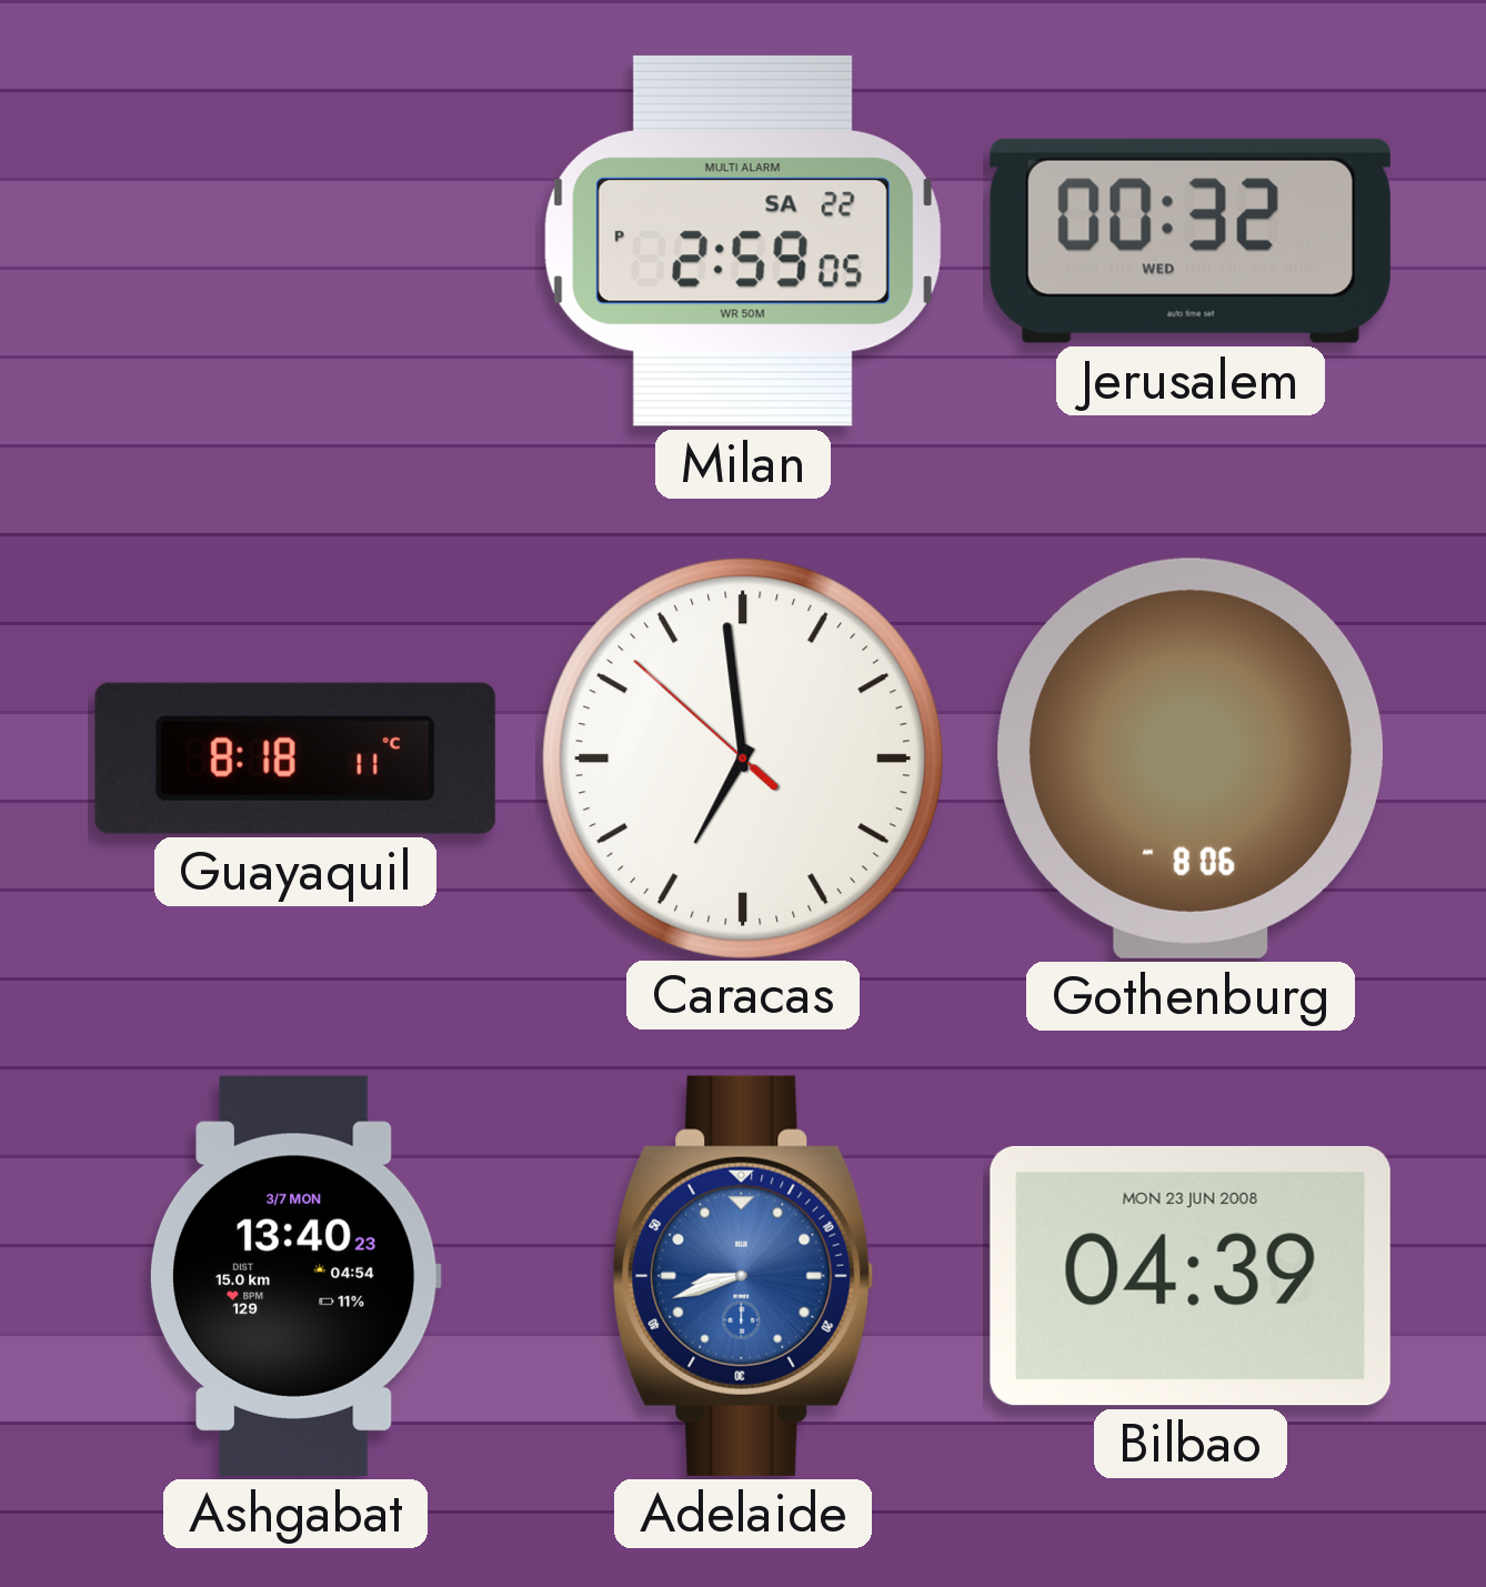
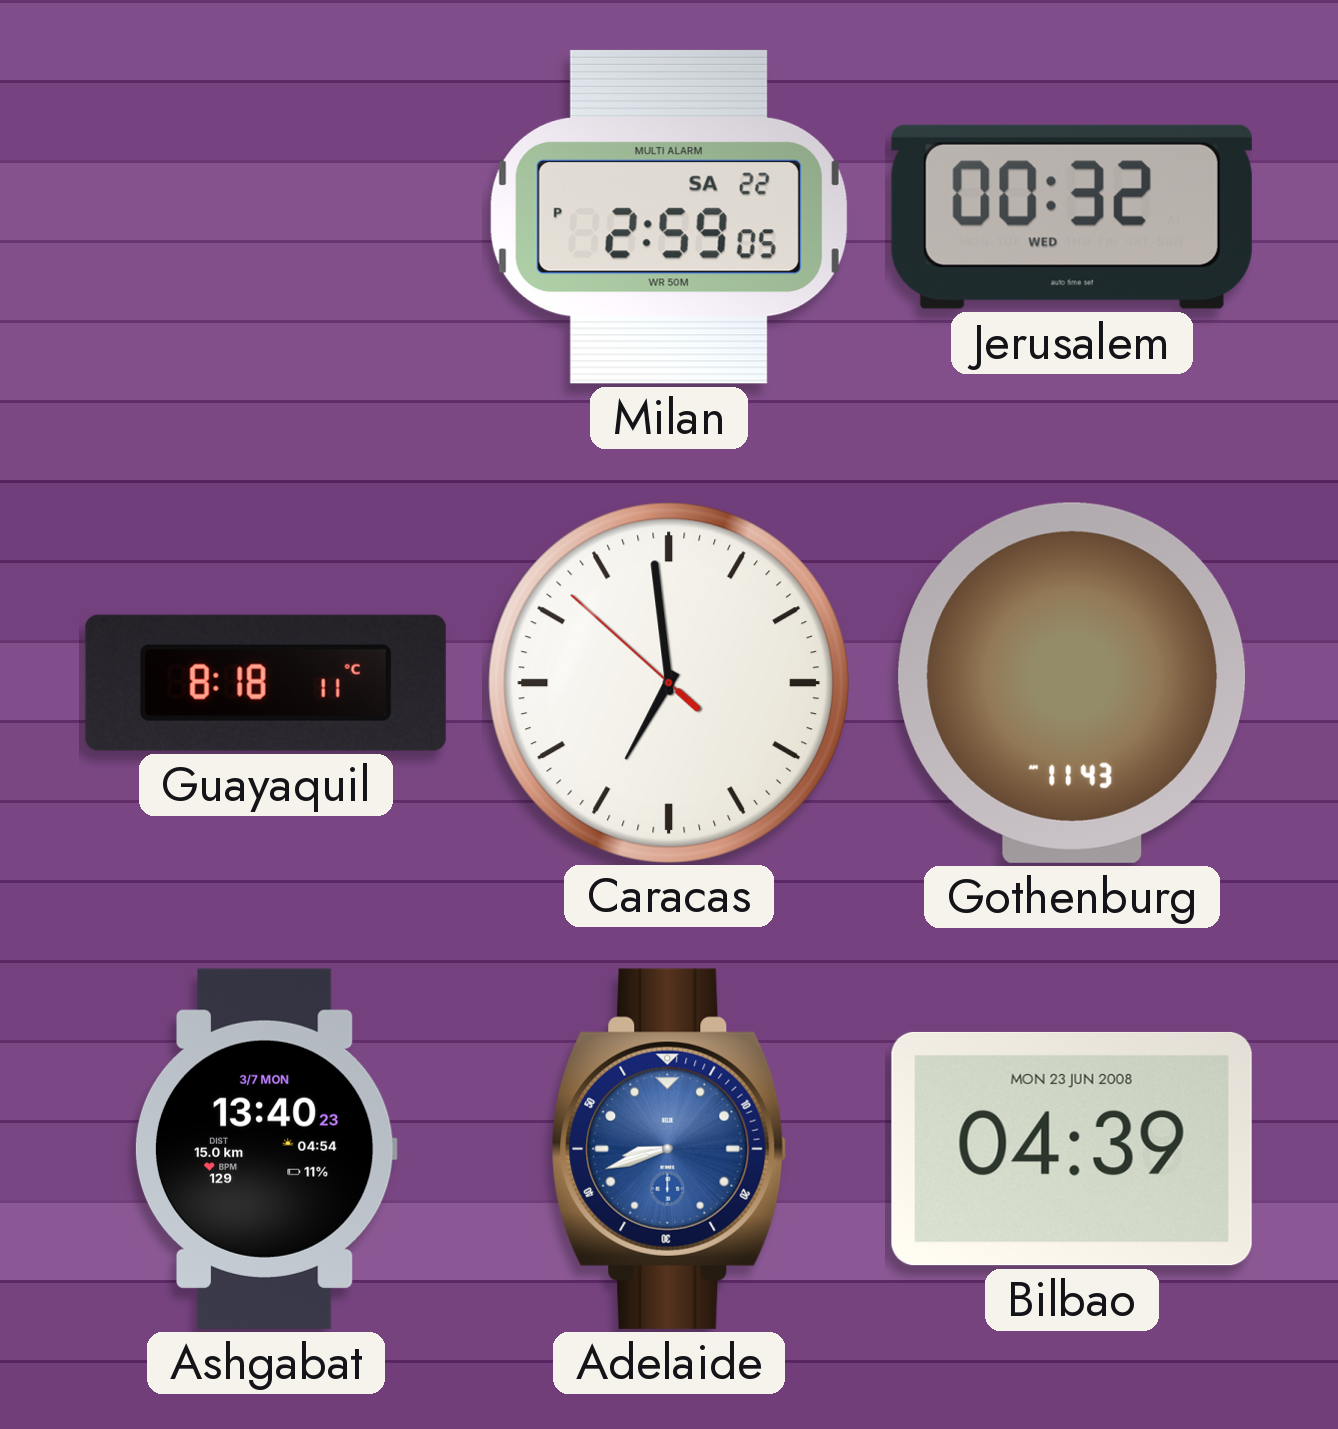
Gothenburg: 8:06 -> 11:43 (1071, 683)
